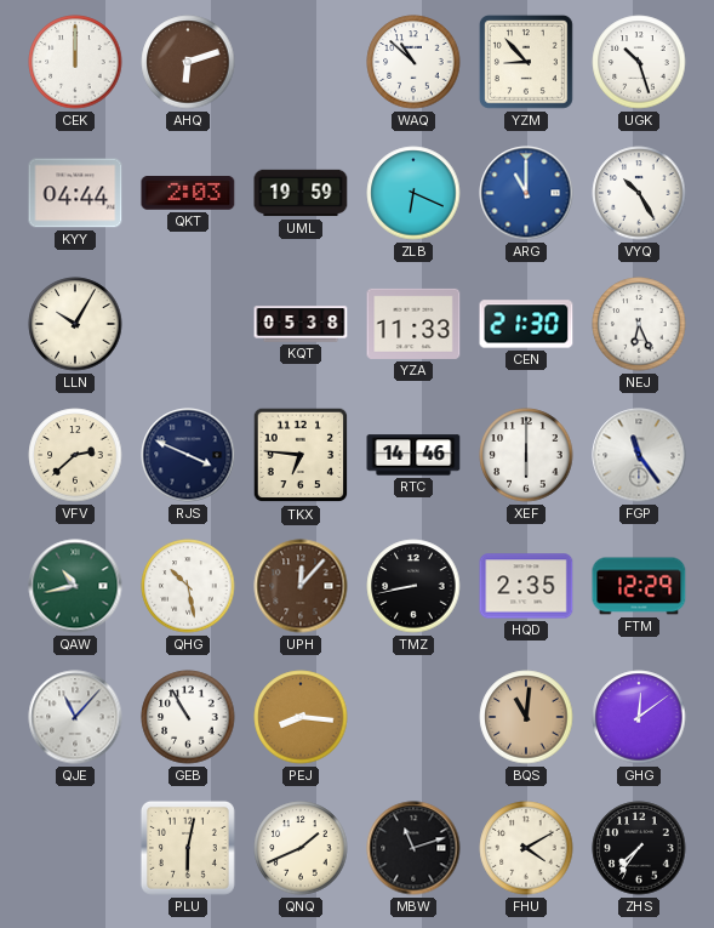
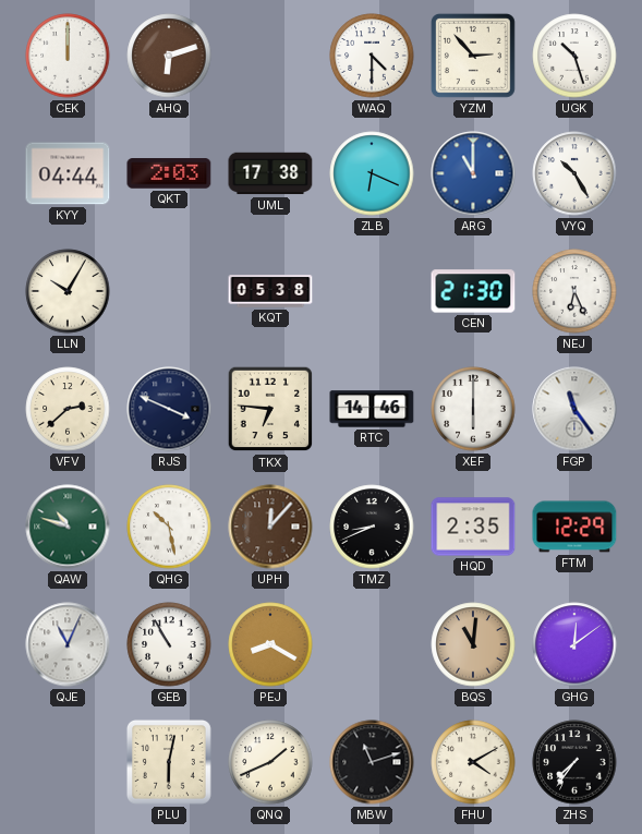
WAQ: 10:52 -> 4:30 (372, 56)
YZM: 8:53 -> 2:53 (473, 56)
UML: 19:59 -> 17:38 (270, 173)
YZA: 11:33 -> none (413, 324)
QAW: 10:43 -> 10:48 (68, 527)
TMZ: 8:43 -> 8:41 (372, 527)
QJE: 11:07 -> 11:04 (68, 644)
PEJ: 8:16 -> 8:20 (270, 644)
